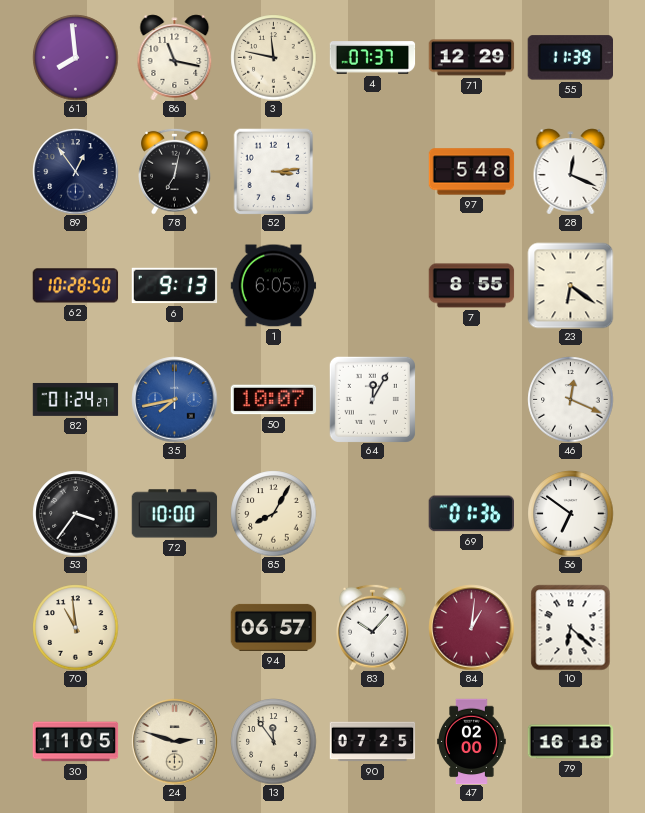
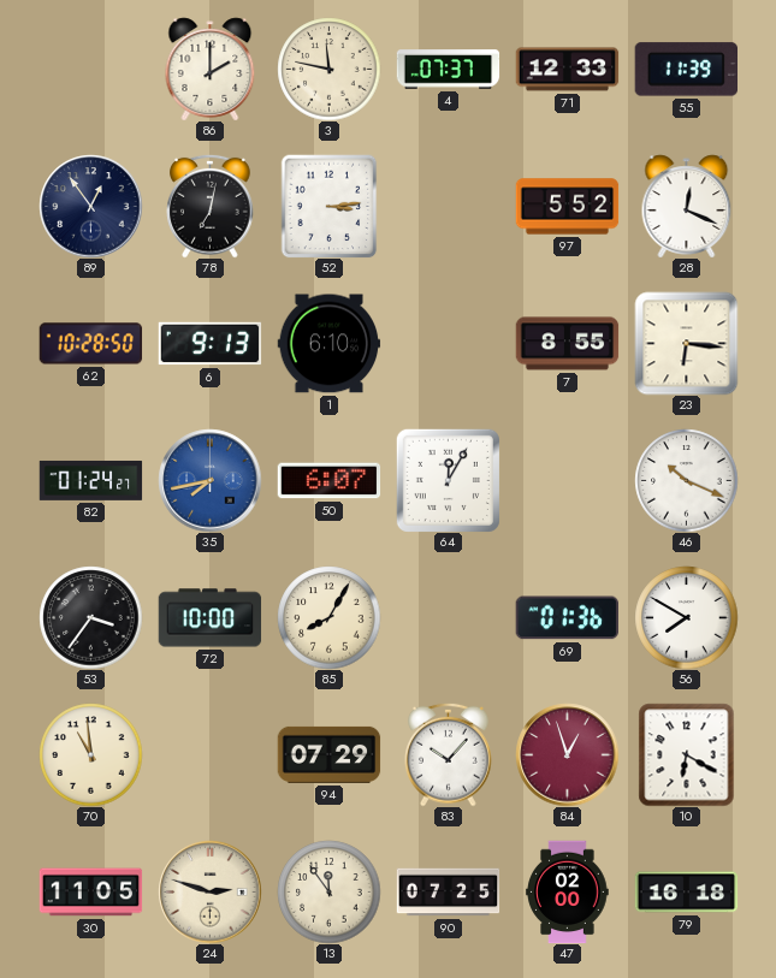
61: 7:59 -> none (75, 57)
86: 11:17 -> 2:00 (211, 69)
71: 12:29 -> 12:33 (567, 70)
97: 5:48 -> 5:52 (567, 207)
1: 6:05 -> 6:10 (328, 344)
23: 6:21 -> 6:16 (686, 343)
50: 10:07 -> 6:07 (328, 481)
46: 12:19 -> 10:19 (686, 480)
56: 6:51 -> 7:50 (686, 617)
94: 06:57 -> 07:29 (328, 754)
84: 1:01 -> 12:57 (567, 754)
10: 6:22 -> 6:20 (687, 754)
